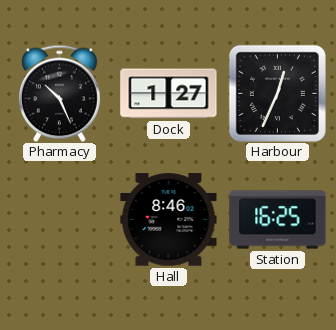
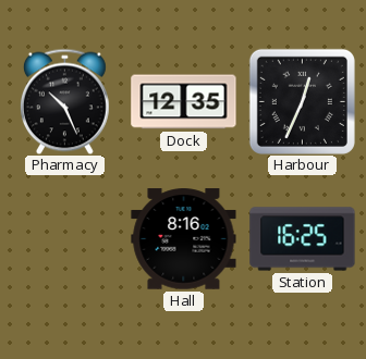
Dock: 1:27 -> 12:35 (184, 102)
Hall: 8:46 -> 8:16 (184, 239)
